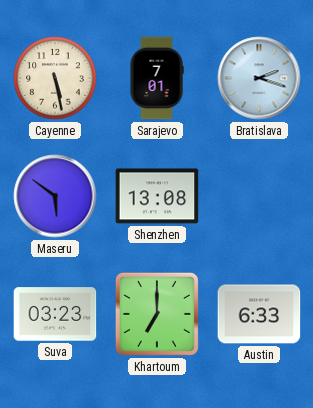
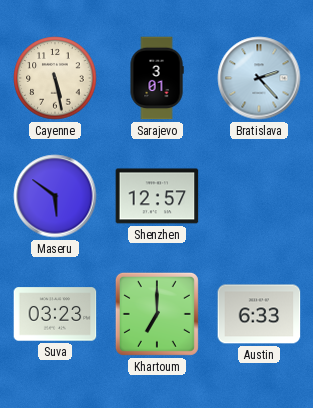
Sarajevo: 7:01 -> 3:01 (157, 78)
Bratislava: 2:18 -> 2:23 (259, 78)
Shenzhen: 13:08 -> 12:57 (157, 196)
